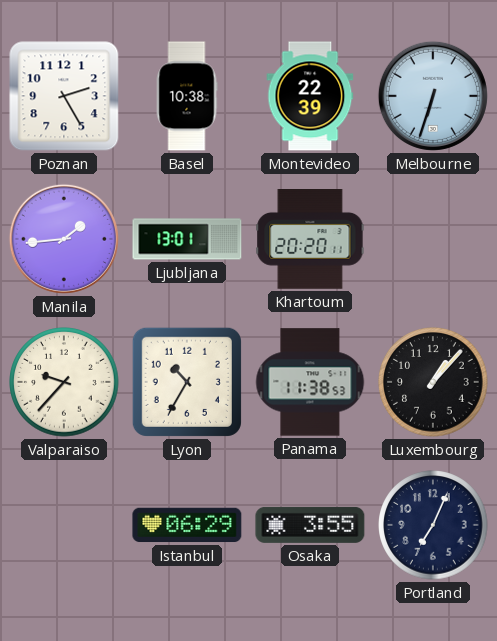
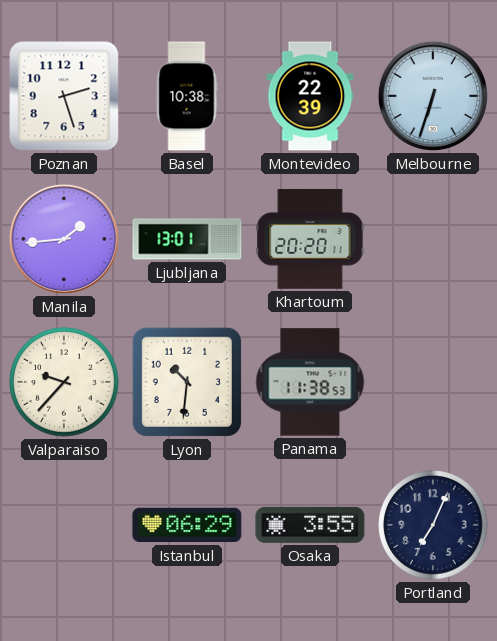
Poznan: 2:25 -> 2:27 (64, 96)
Lyon: 10:35 -> 10:31 (187, 382)
Luxembourg: 1:07 -> none (433, 382)
